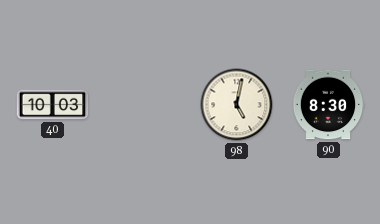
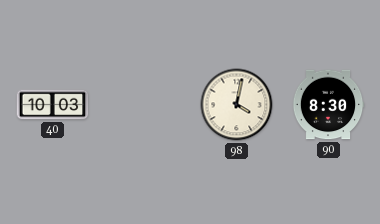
98: 5:02 -> 4:02 (237, 105)
